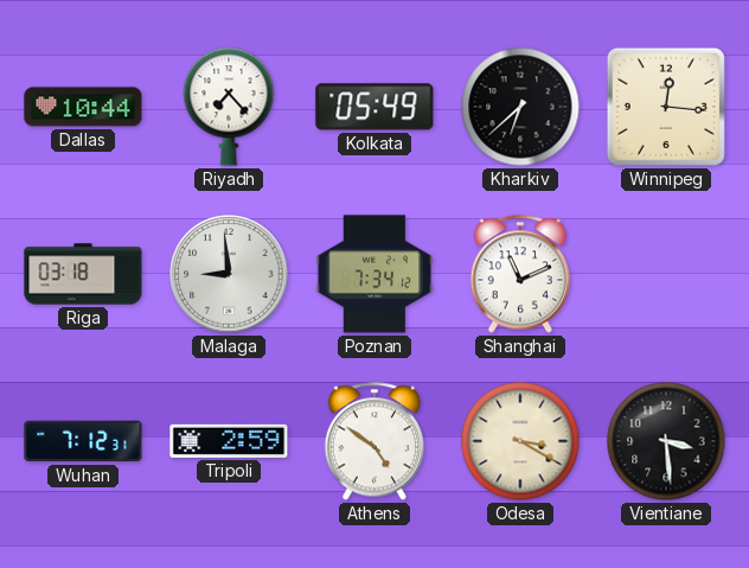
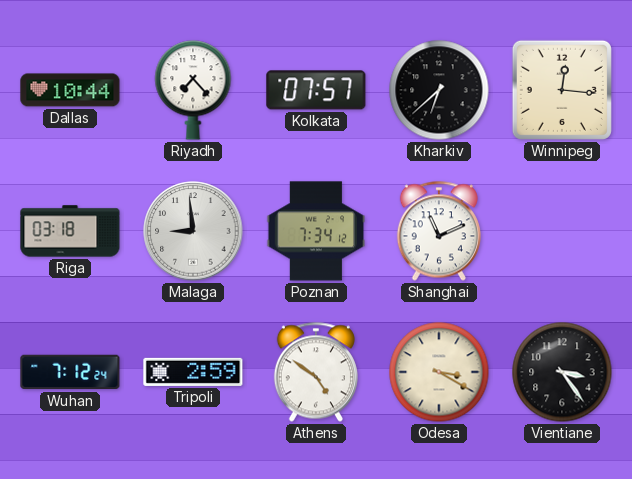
Kolkata: 05:49 -> 07:57 (316, 90)
Wuhan: 7:12:31 -> 7:12:24 (70, 372)
Vientiane: 3:29 -> 3:24 (562, 372)
